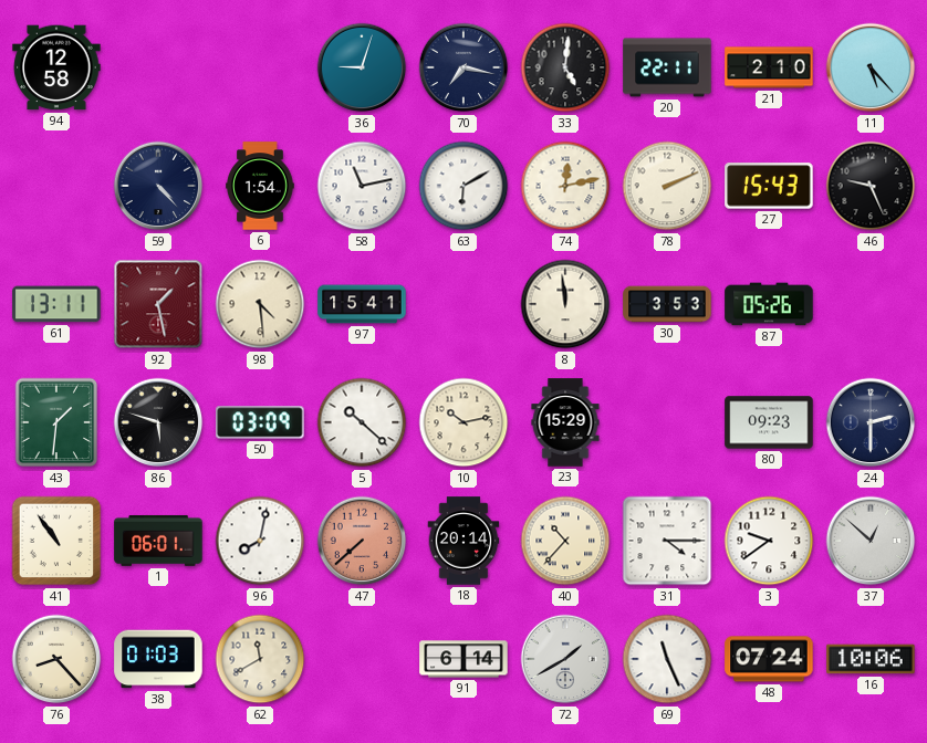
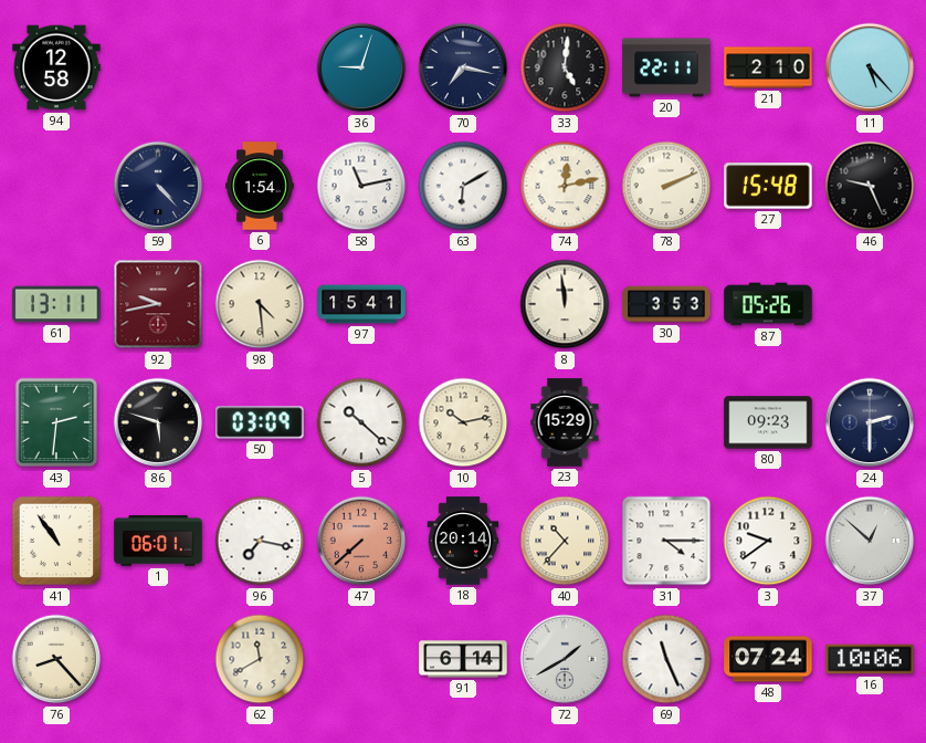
27: 15:43 -> 15:48 (768, 186)
92: 1:28 -> 9:43 (158, 304)
43: 1:31 -> 2:31 (56, 422)
96: 8:02 -> 7:17 (260, 541)
38: 01:03 -> none (158, 659)
